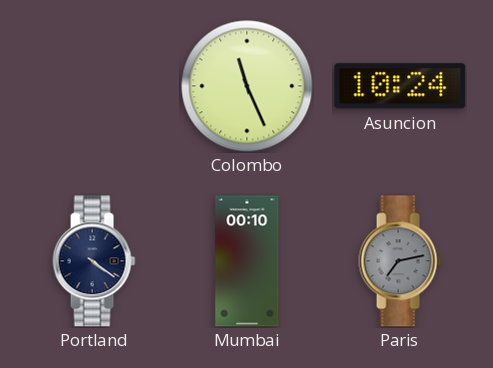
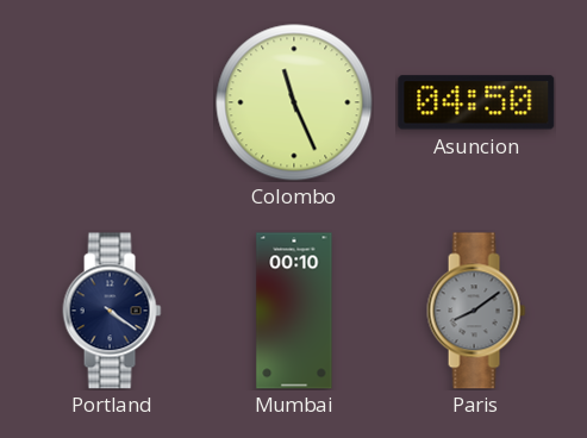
Asuncion: 10:24 -> 04:50 (476, 102)
Paris: 7:13 -> 8:09 (476, 311)
